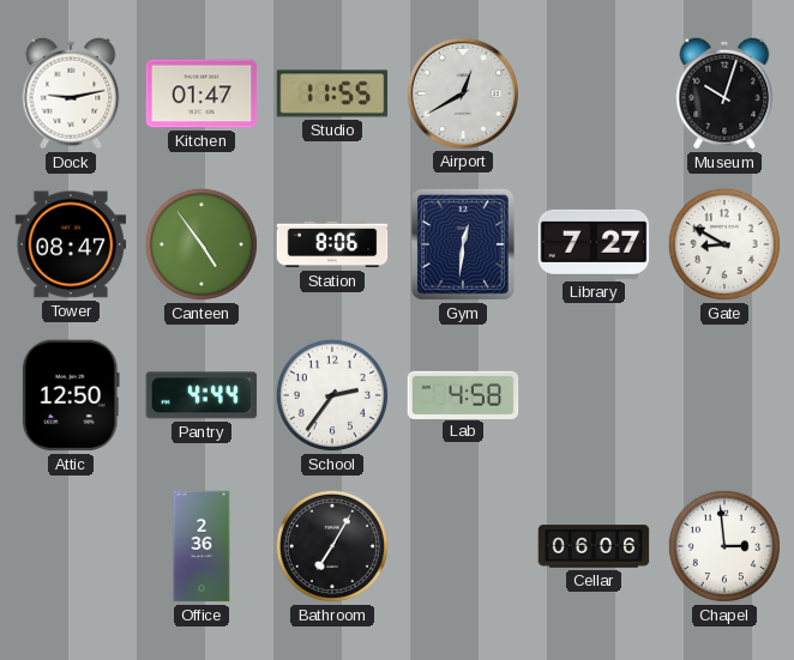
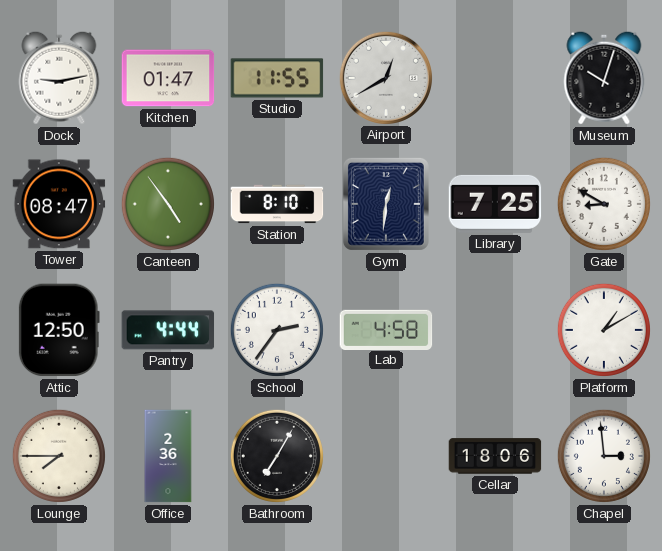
Station: 8:06 -> 8:10 (277, 204)
Library: 7:27 -> 7:25 (495, 204)
Platform: none -> 1:10 (604, 330)
Lounge: none -> 7:45 (59, 456)
Cellar: 06:06 -> 18:06 (495, 456)
